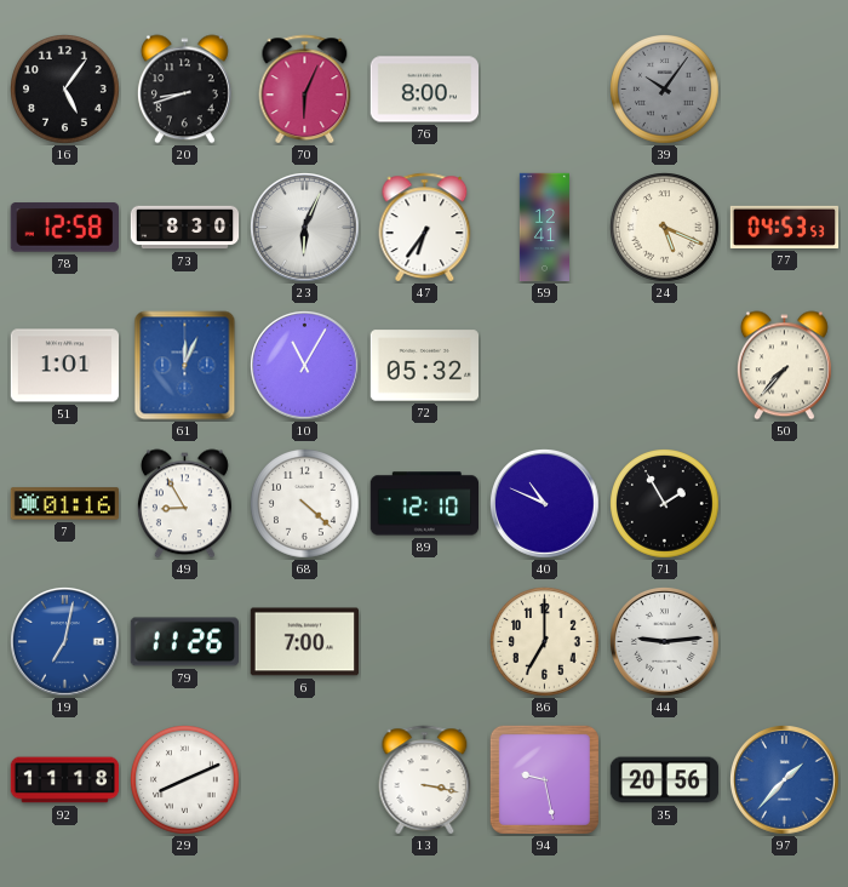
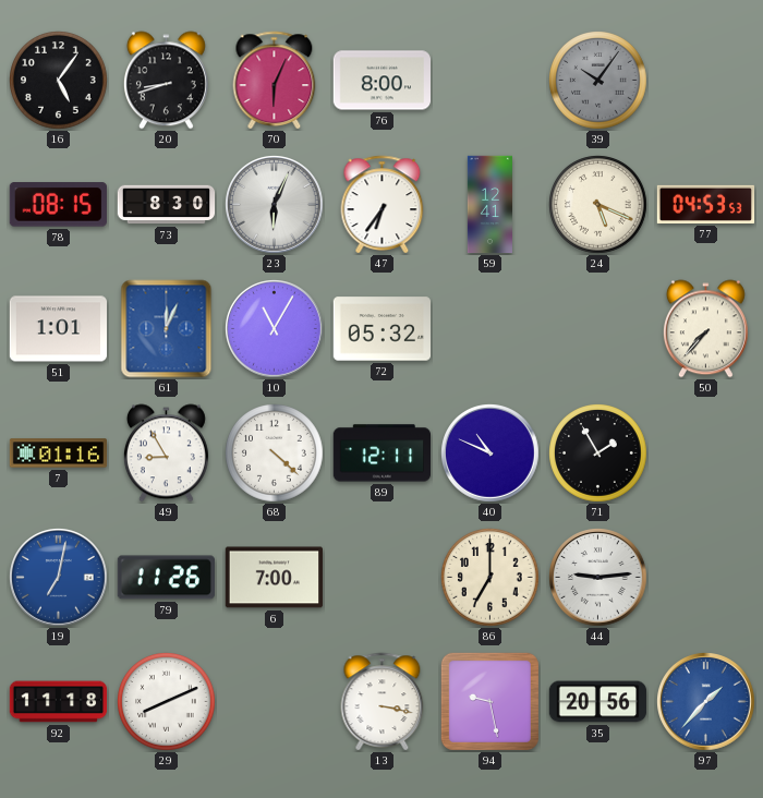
78: 12:58 -> 08:15 (58, 205)
89: 12:10 -> 12:11 (381, 454)
